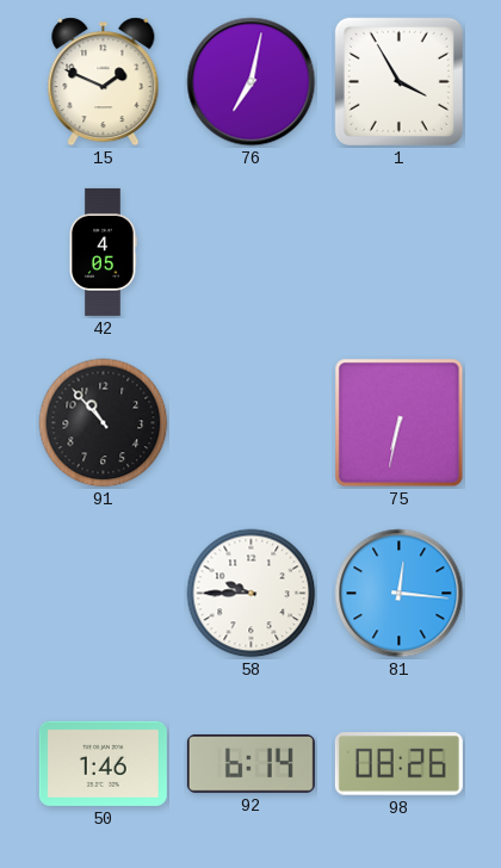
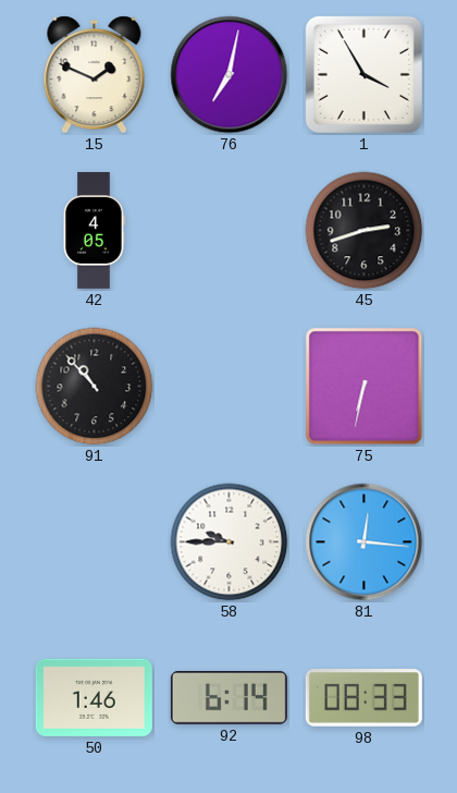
45: none -> 2:42 (365, 231)
98: 08:26 -> 08:33 (363, 698)
